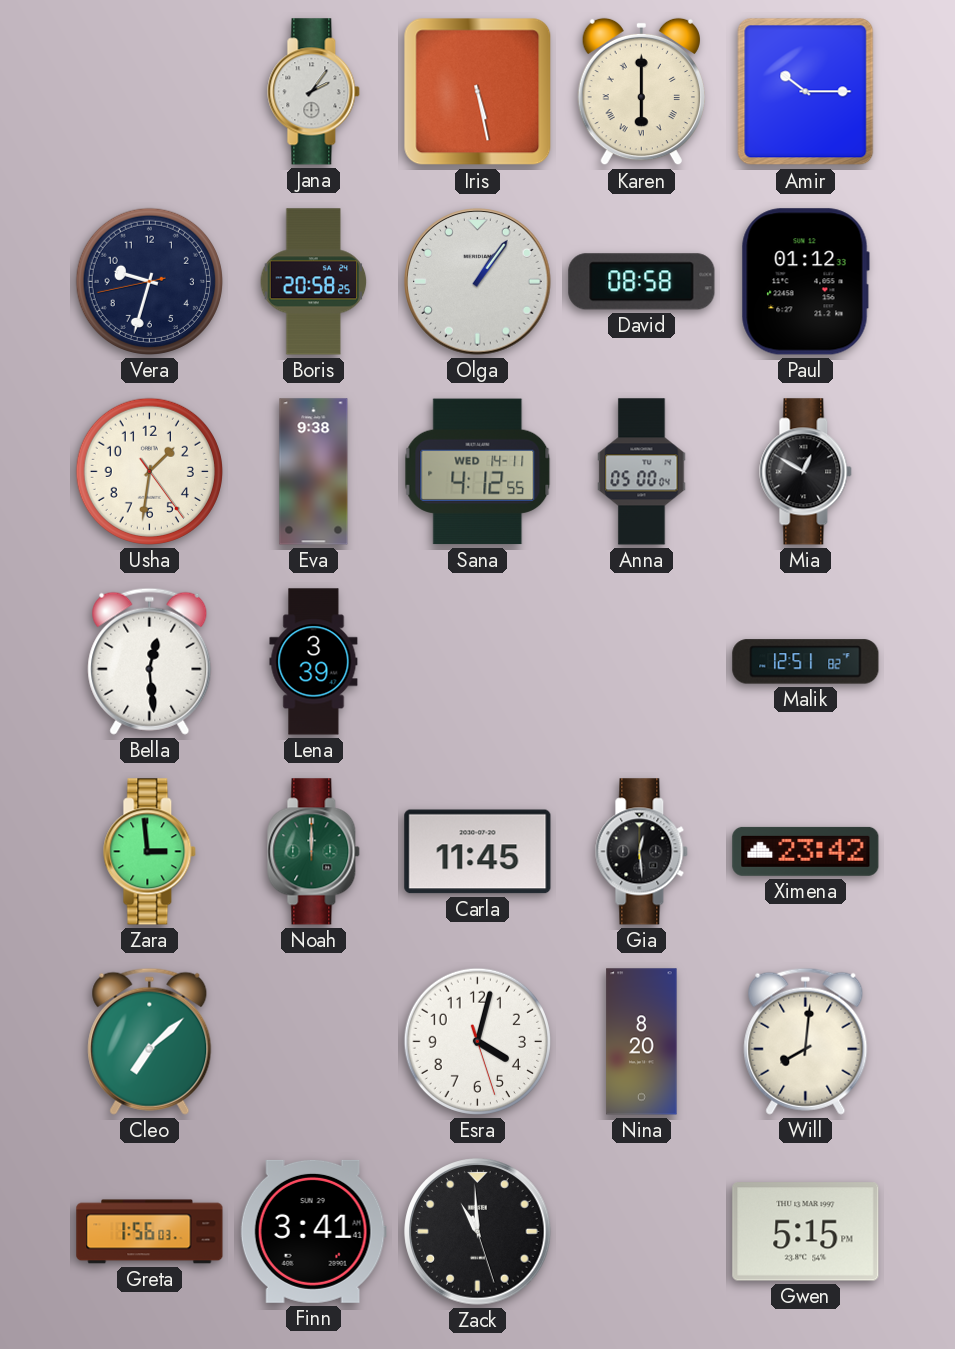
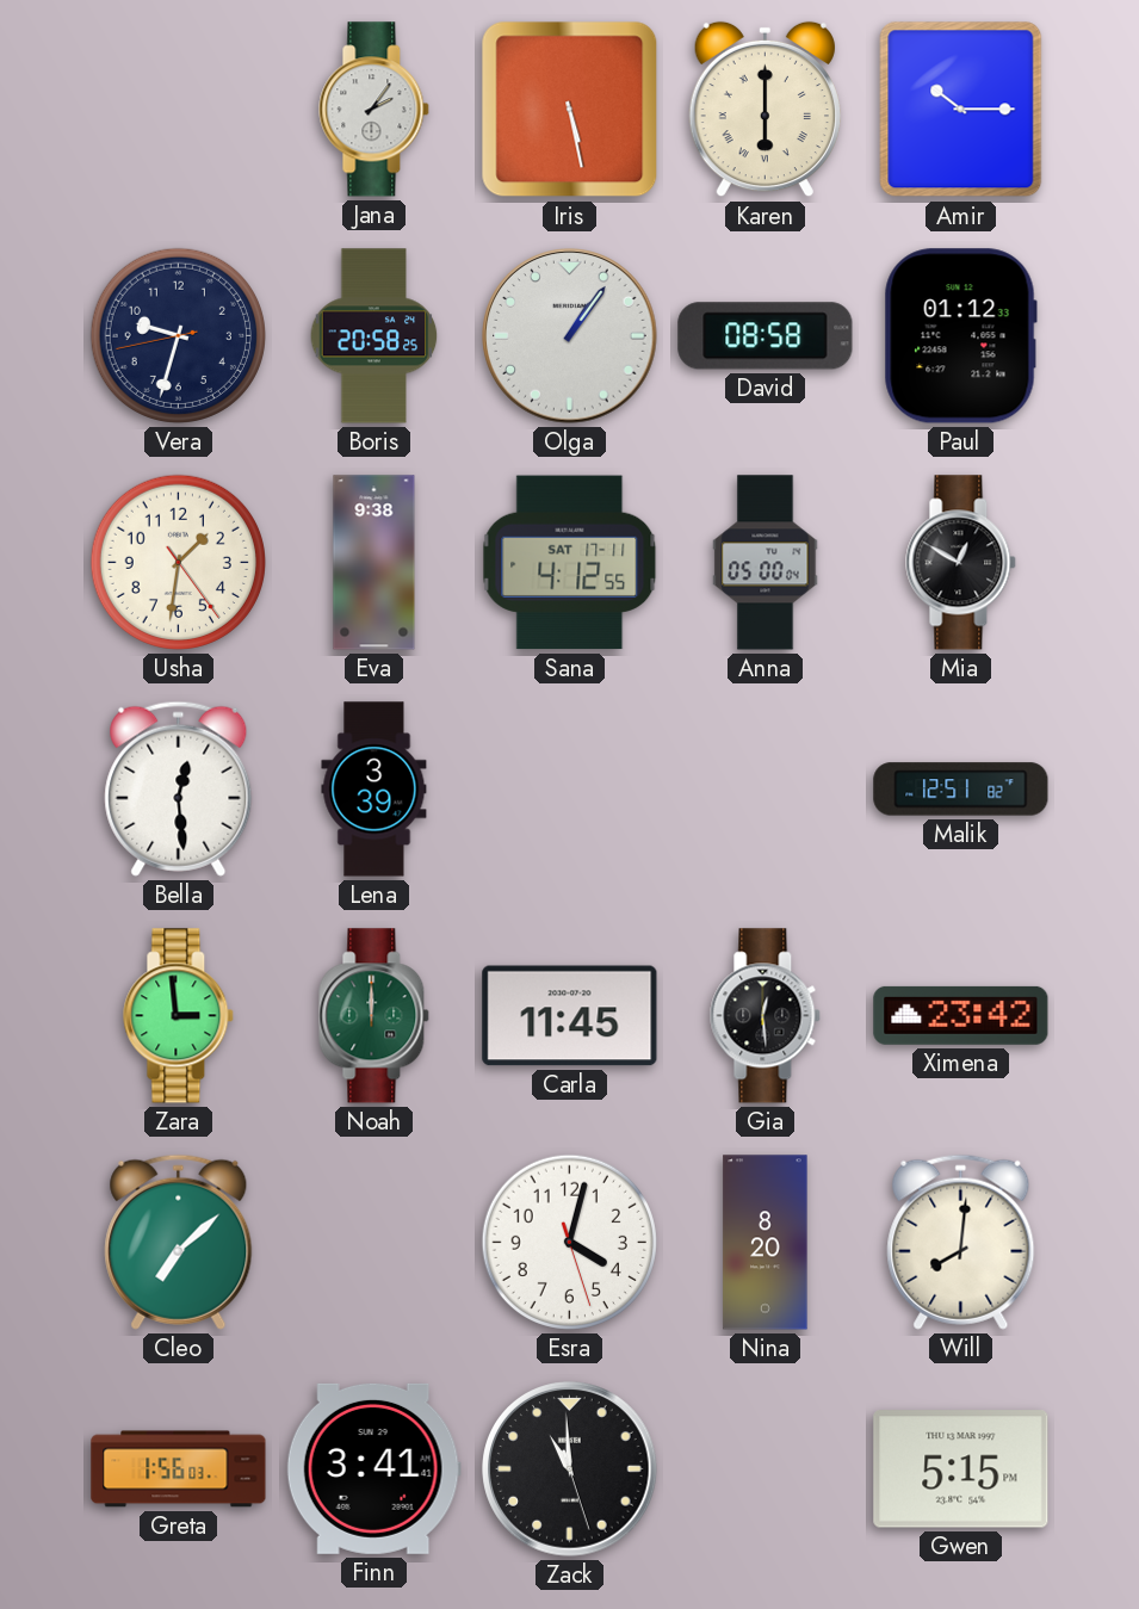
Sana date: WED 14-11 -> SAT 17-11 (570, 563)
